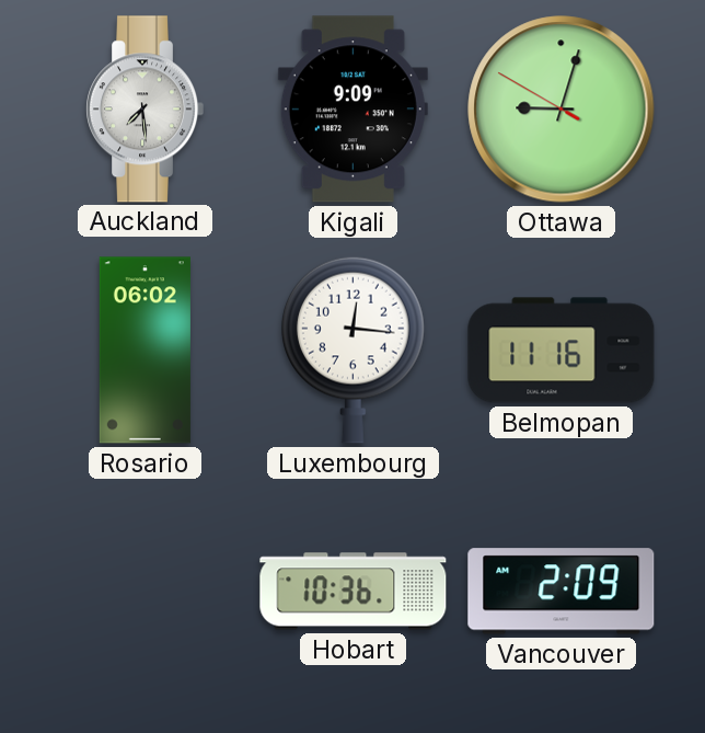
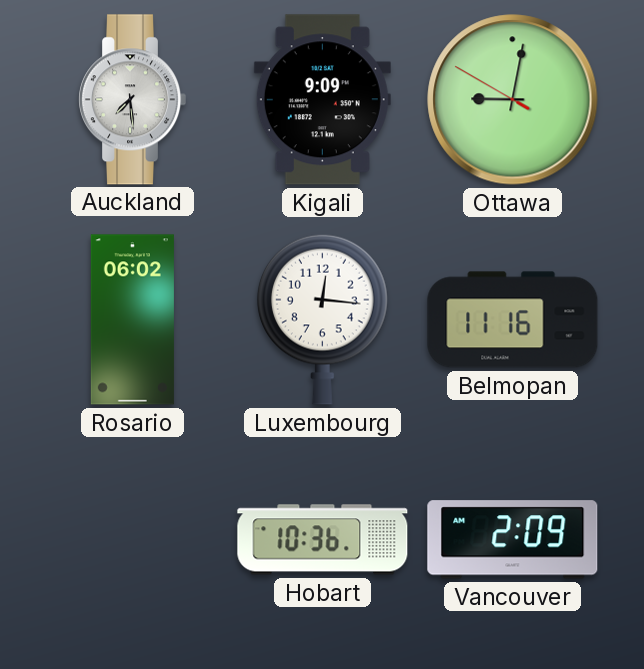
Ottawa: 9:02 -> 9:01 (513, 100)
